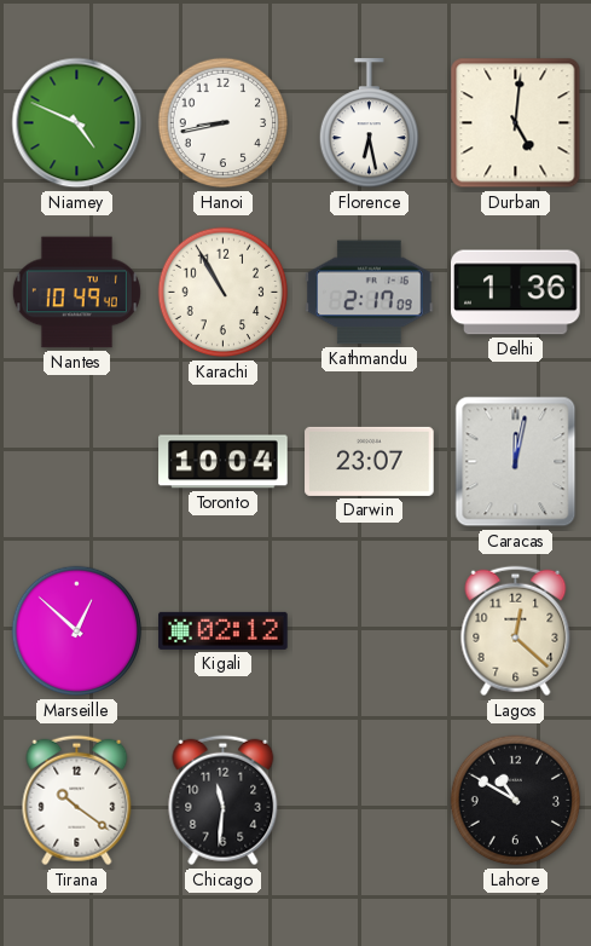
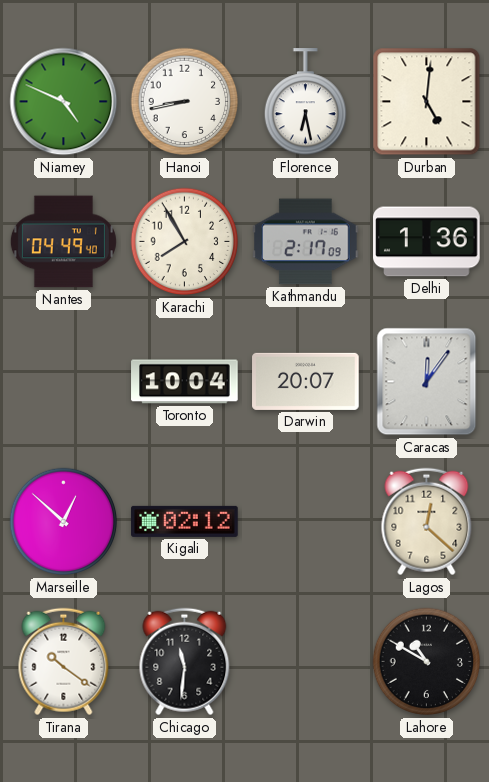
Nantes: 10:49 -> 04:49 (63, 242)
Karachi: 10:55 -> 7:55 (185, 242)
Darwin: 23:07 -> 20:07 (306, 381)
Caracas: 12:02 -> 12:06 (427, 382)
